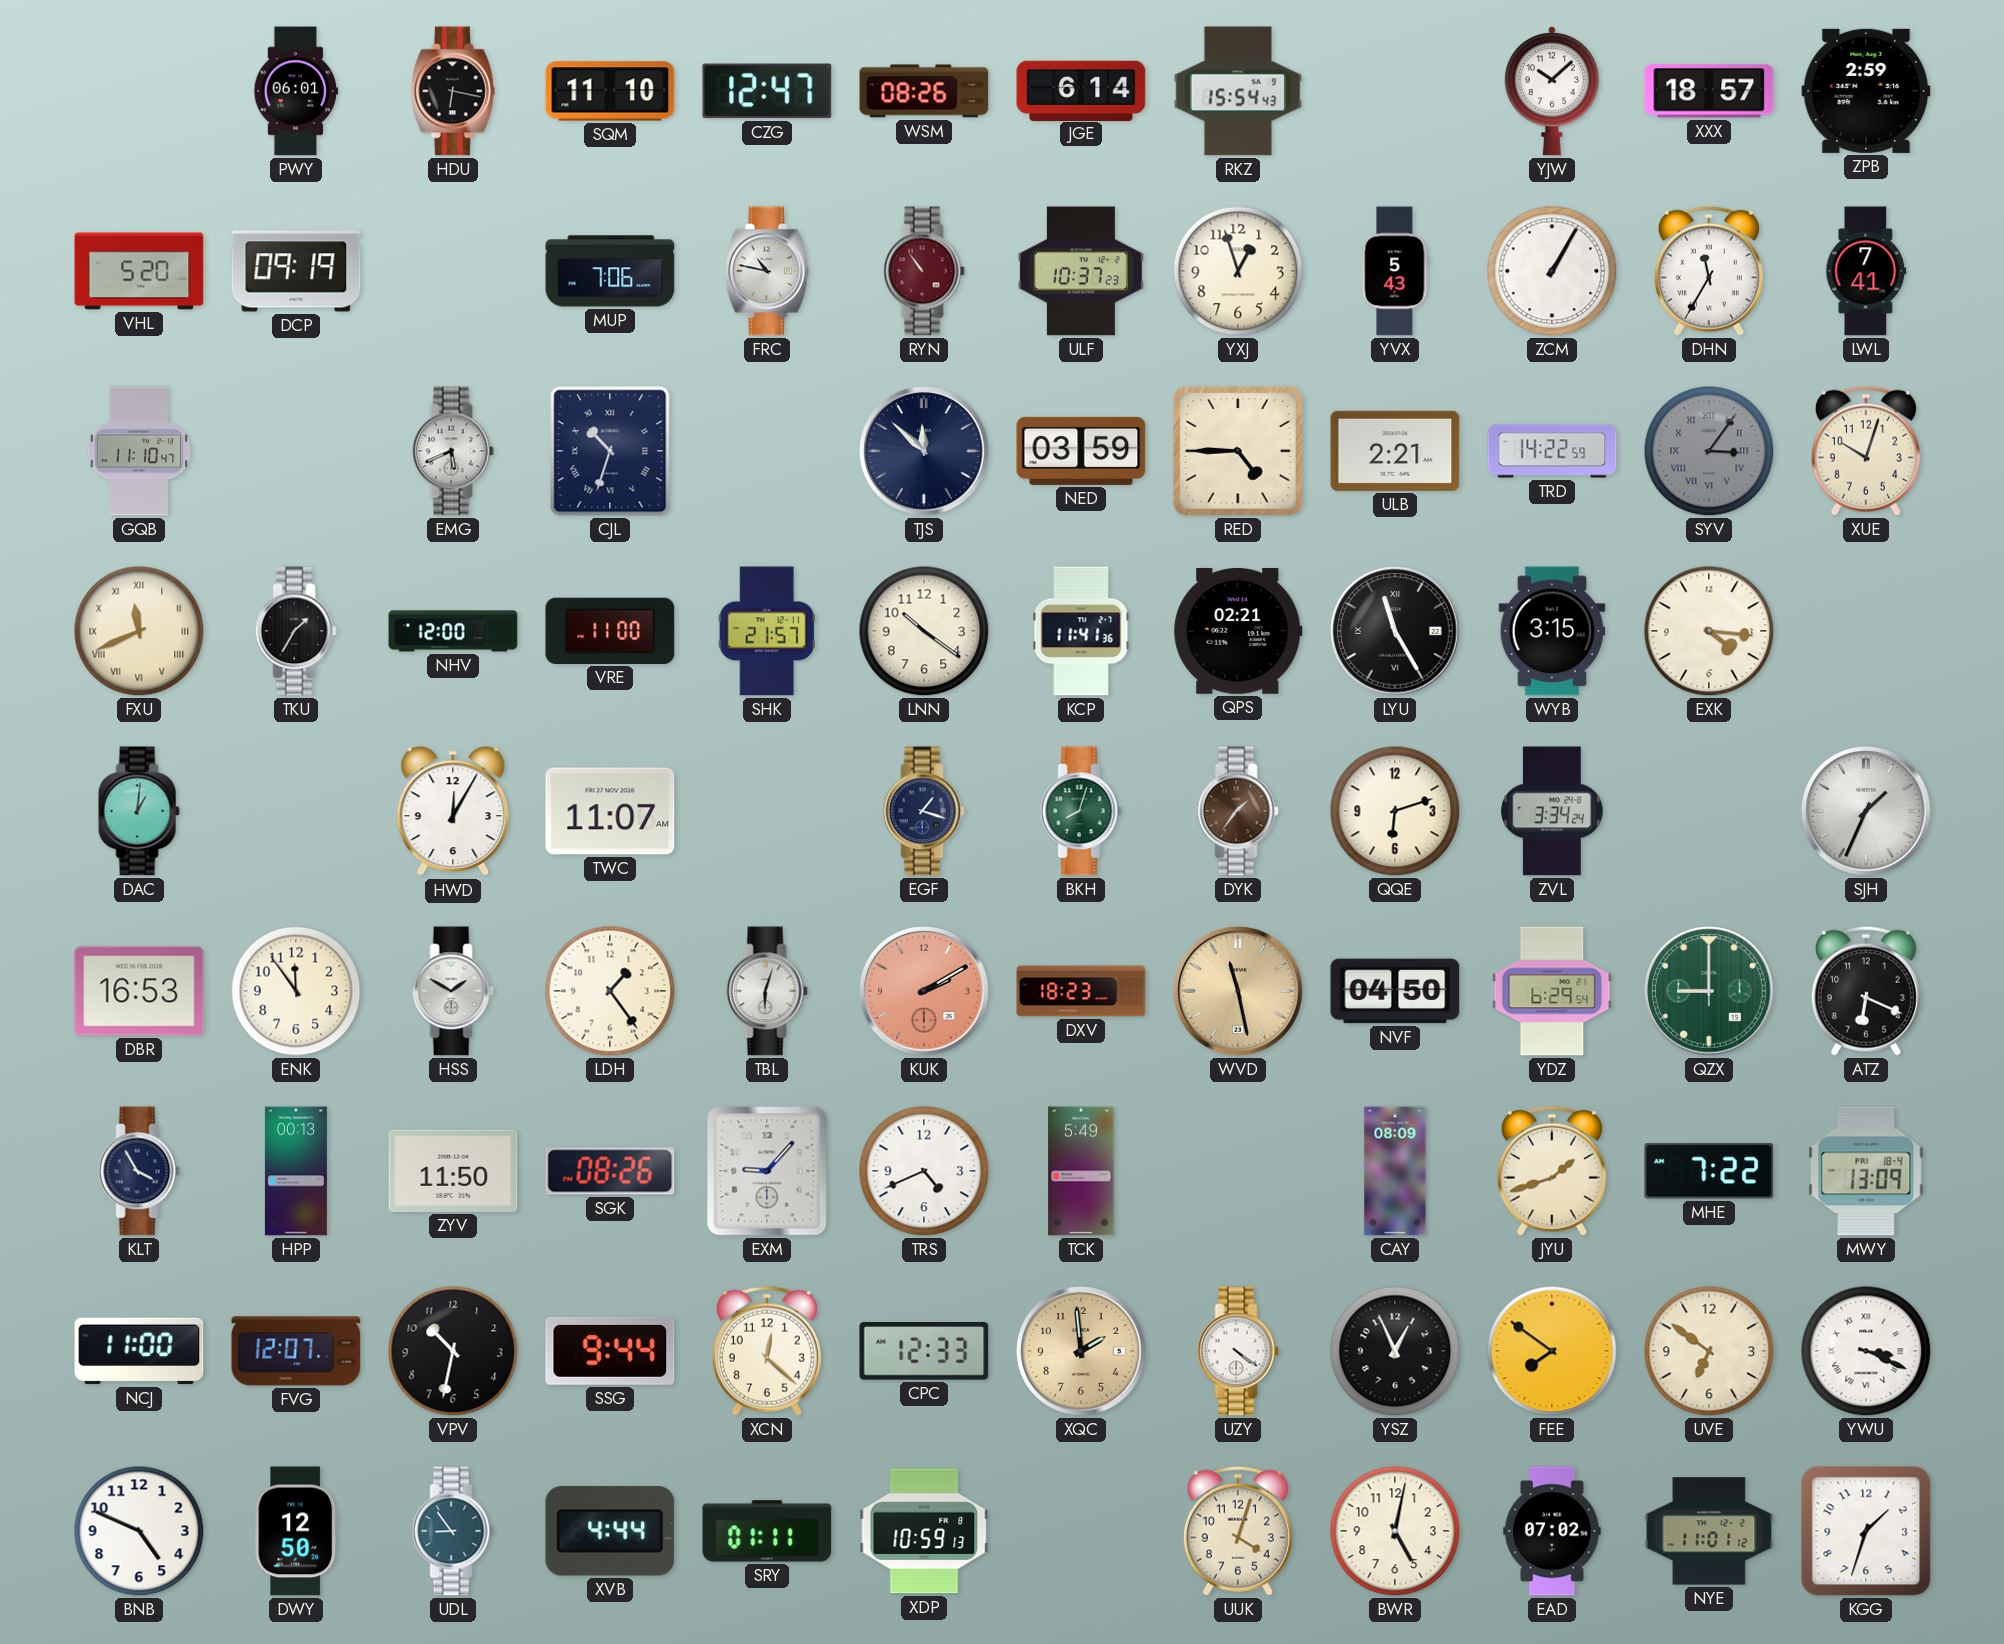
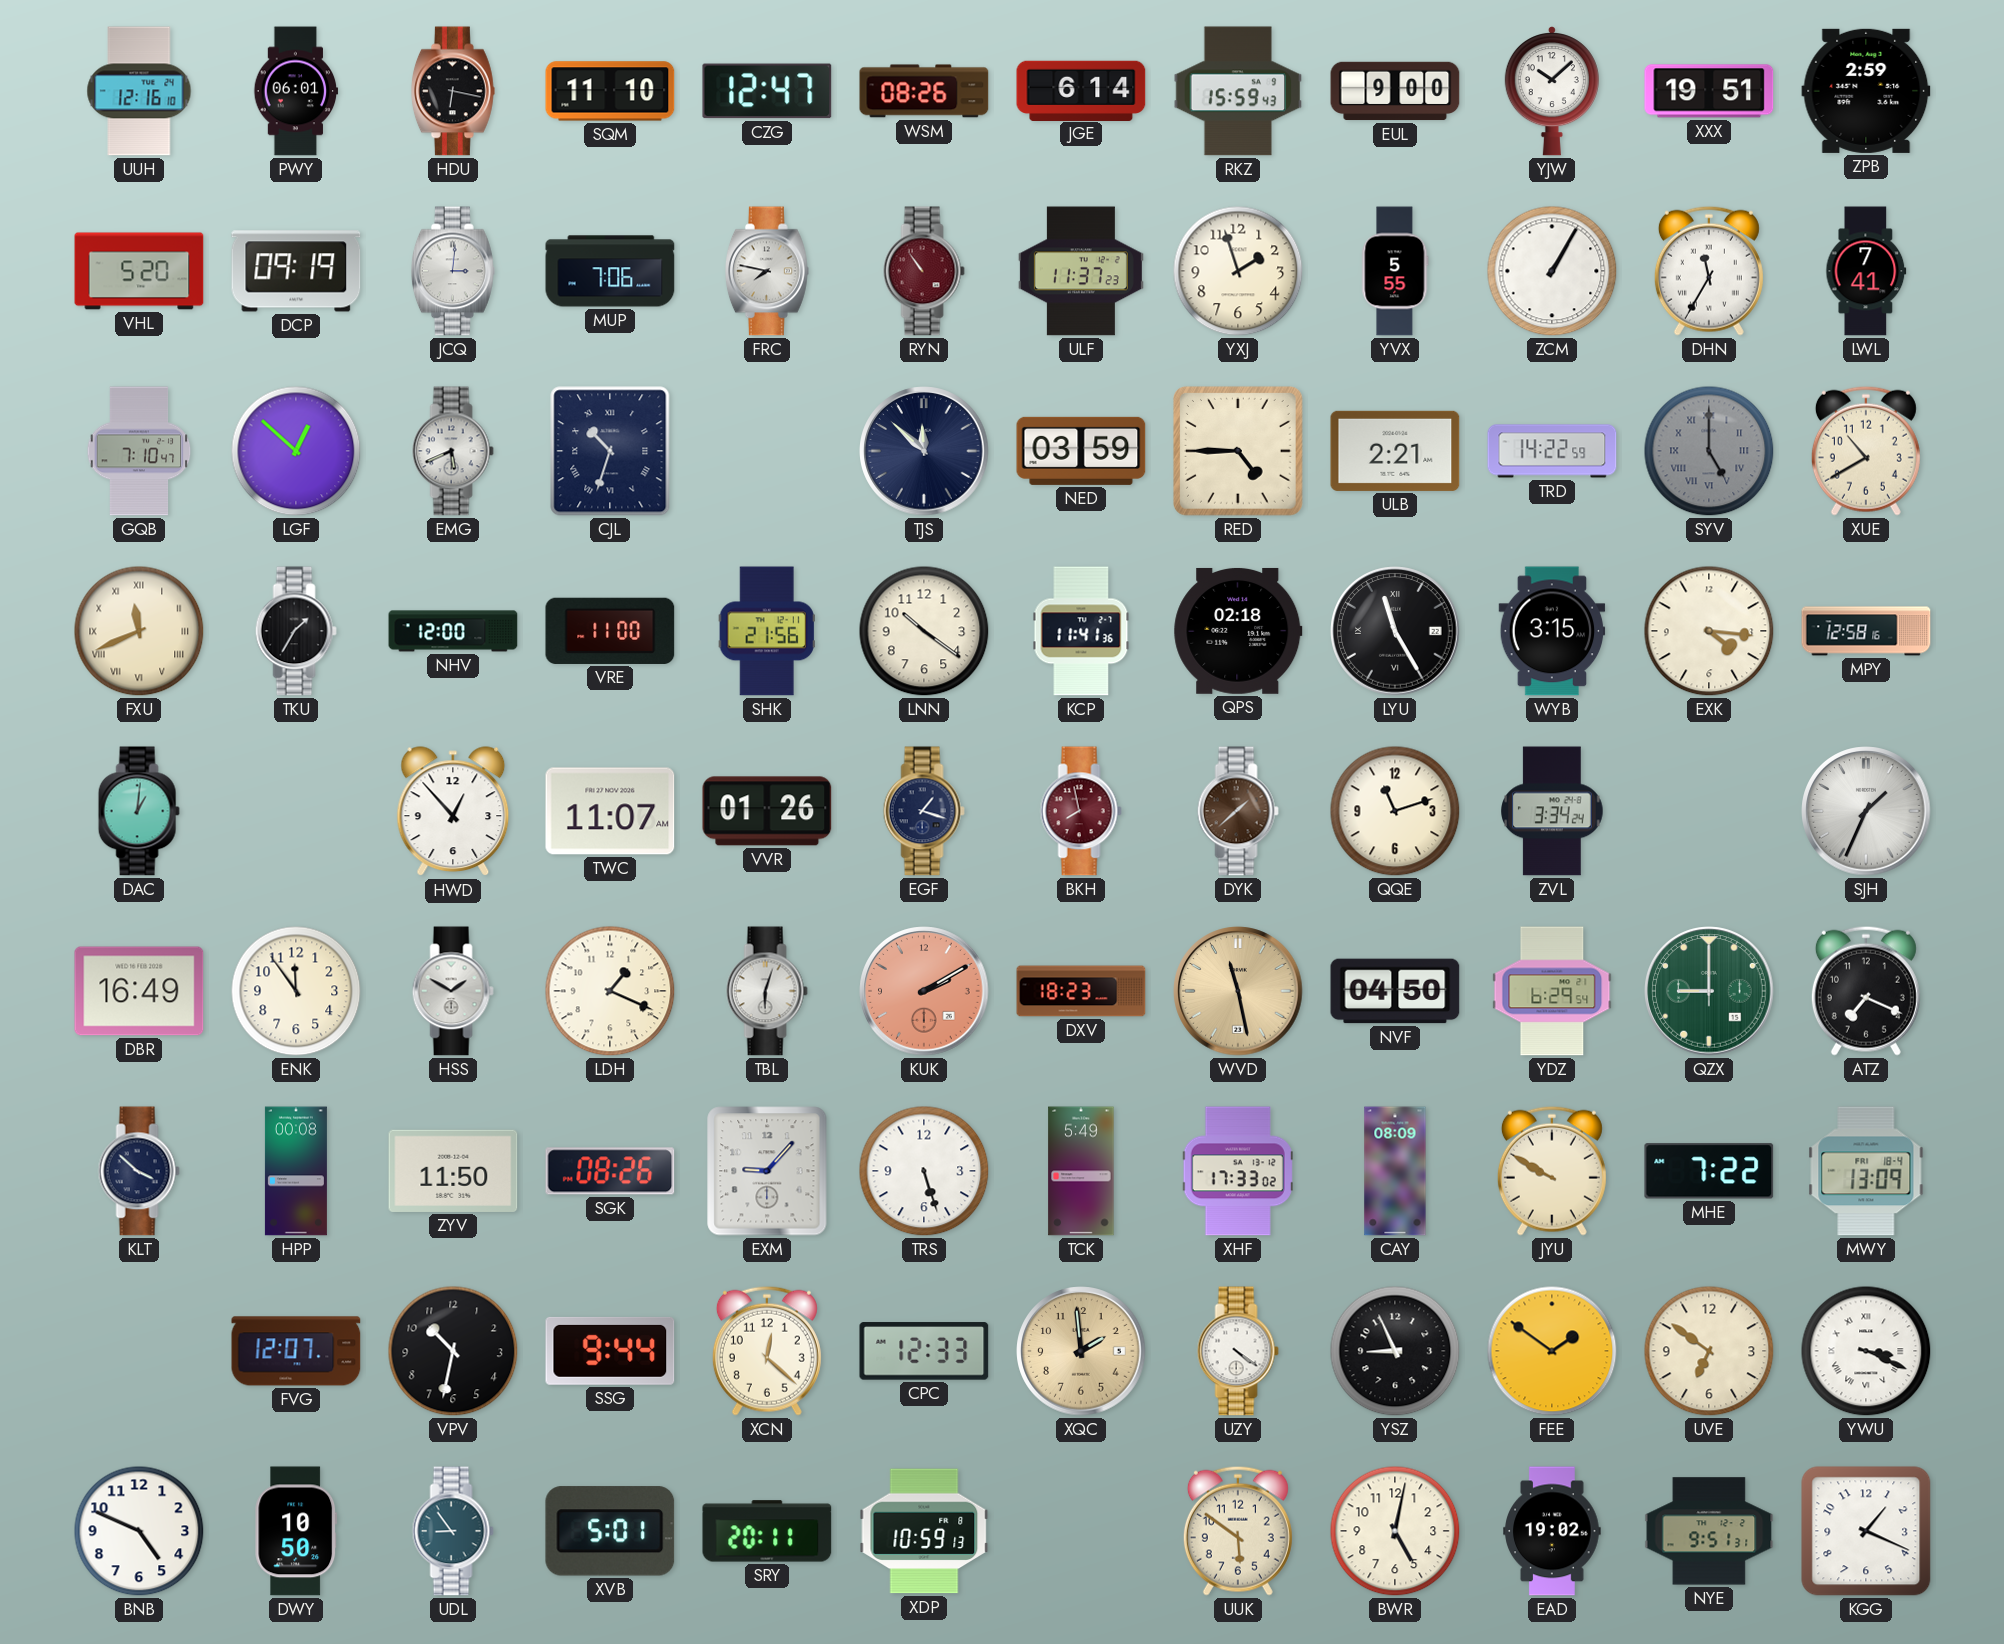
UUH: none -> 12:16 (139, 91)
RKZ: 15:54 -> 15:59 (1238, 91)
EUL: none -> 9:00 (1395, 91)
XXX: 18:57 -> 19:51 (1709, 91)
JCQ: none -> 3:01 (453, 271)
FRC: 10:47 -> 7:47 (767, 271)
ULF: 10:37 -> 11:37 (1081, 271)
YXJ: 12:57 -> 1:57 (1238, 271)
YVX: 5:43 -> 5:55 (1395, 271)
GQB: 11:10 -> 7:10 (139, 451)
LGF: none -> 12:52 (296, 451)
SYV: 3:06 -> 5:00 (1709, 451)
XUE: 10:03 -> 10:40 (1866, 451)
SHK: 21:57 -> 21:56 (767, 631)
QPS: 02:21 -> 02:18 (1238, 631)
MPY: none -> 12:58 (1866, 631)
HWD: 12:05 -> 12:53 (453, 812)
VVR: none -> 01:26 (767, 811)
BKH: 8:03 -> 7:58 (1081, 811)
BKH dial: green -> burgundy (1081, 811)
DYK: 1:36 -> 1:38 (1238, 811)
QQE: 6:12 -> 11:12 (1395, 811)
DBR: 16:53 -> 16:49 (139, 991)
LDH: 1:24 -> 1:19 (610, 991)
ATZ: 6:19 -> 7:19 (1866, 991)
KLT: 3:55 -> 3:52 (139, 1171)
HPP: 00:13 -> 00:08 (296, 1171)
TRS: 4:41 -> 5:27 (924, 1171)
XHF: none -> 17:33 (1238, 1171)
JYU: 1:42 -> 9:50 (1552, 1171)
NCJ: 11:00 -> none (139, 1351)
YSZ: 12:56 -> 8:56 (1395, 1351)
FEE: 7:51 -> 1:51 (1552, 1351)
DWY: 12:50 -> 10:50 (296, 1531)
XVB: 4:44 -> 5:01 (610, 1531)
SRY: 01:11 -> 20:11 (767, 1531)
UUK: 4:03 -> 5:51 (1238, 1531)
EAD: 07:02 -> 19:02 (1552, 1531)
NYE: 11:01 -> 9:51 (1709, 1531)
KGG: 1:33 -> 1:19 (1866, 1531)
